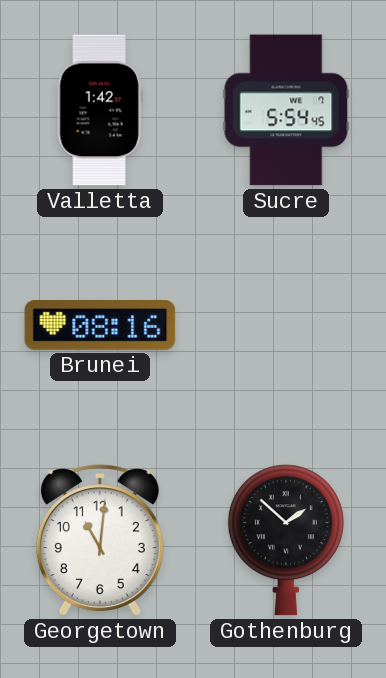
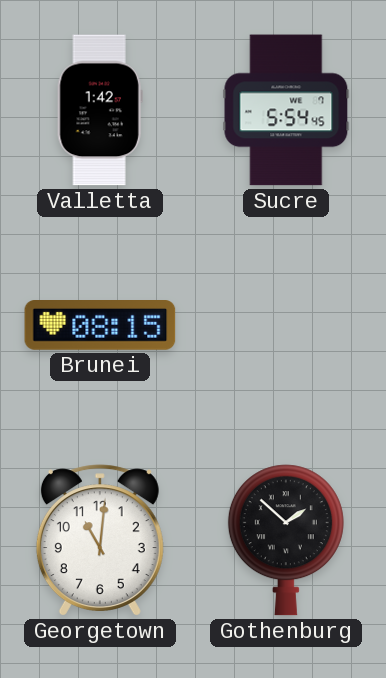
Brunei: 08:16 -> 08:15 (100, 326)
